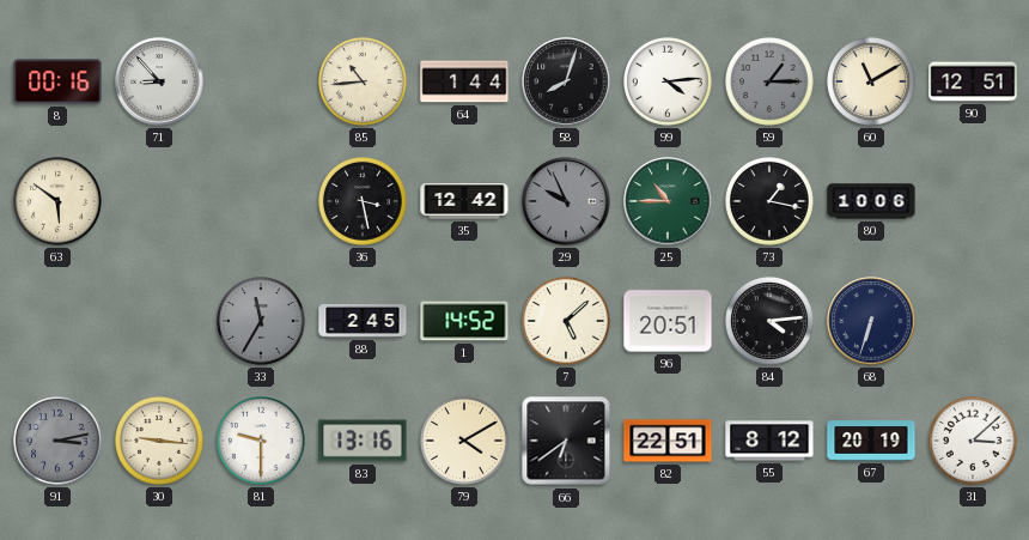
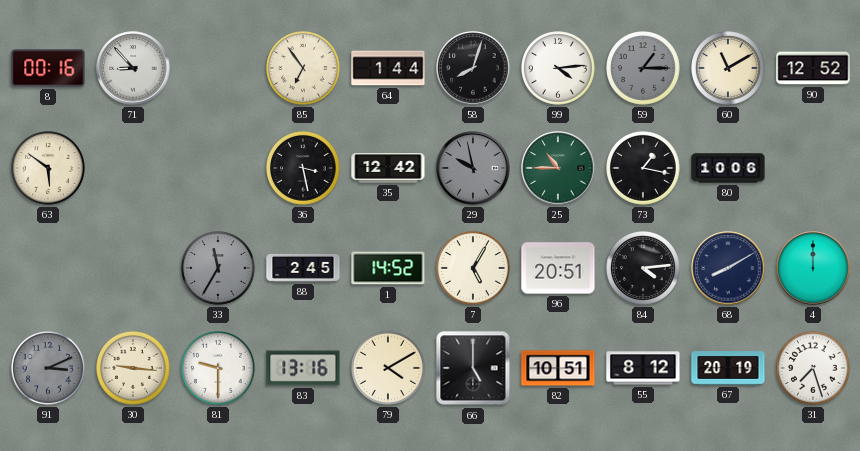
85: 10:44 -> 6:54 (304, 69)
90: 12:51 -> 12:52 (813, 68)
29: 9:56 -> 9:58 (473, 168)
7: 5:08 -> 5:05 (474, 269)
68: 6:33 -> 8:10 (728, 268)
4: none -> 12:00 (813, 268)
91: 3:13 -> 3:11 (49, 369)
66: 6:39 -> 5:00 (473, 368)
82: 22:51 -> 10:51 (558, 368)
31: 3:08 -> 7:27 (814, 369)
